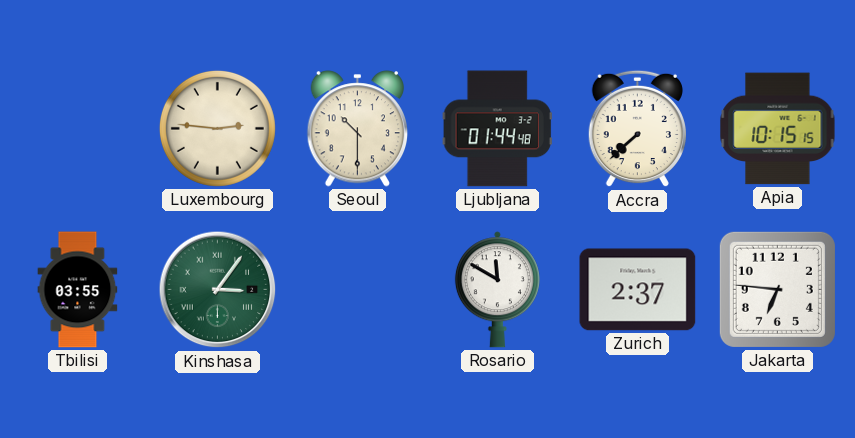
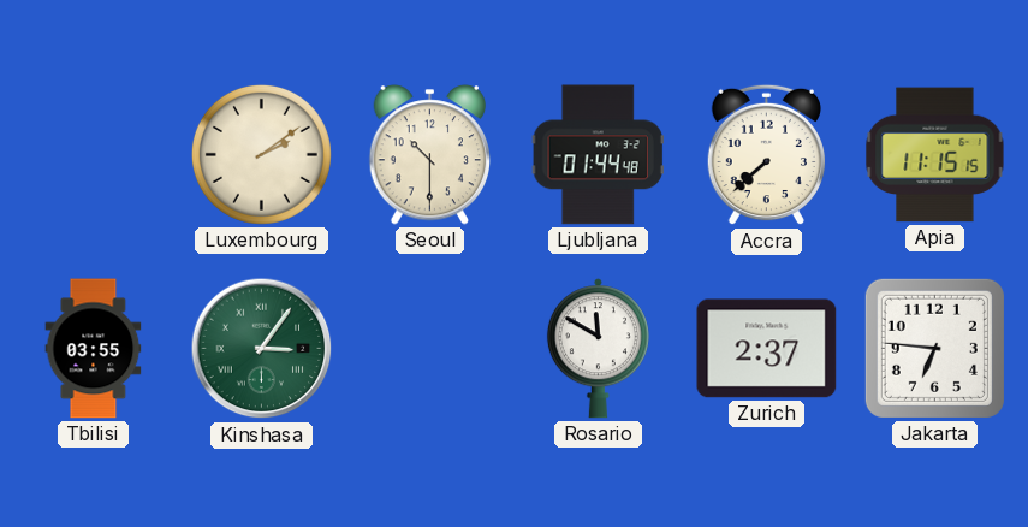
Luxembourg: 2:46 -> 2:09 (261, 154)
Apia: 10:15 -> 11:15 (935, 155)
